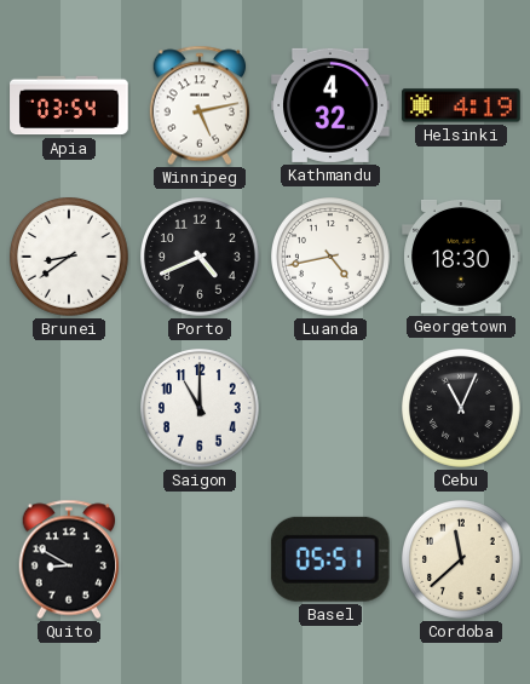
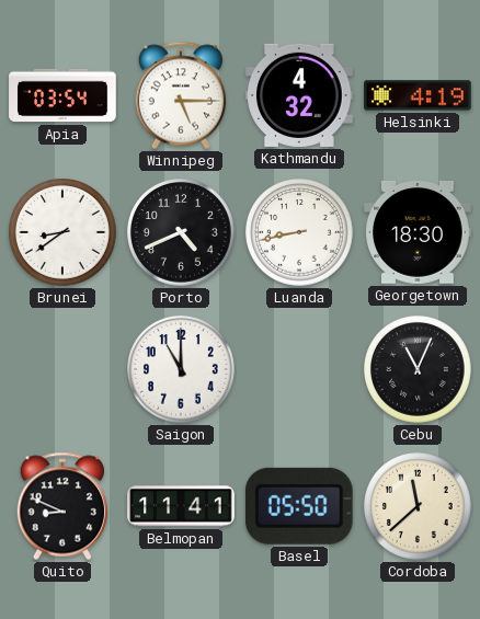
Winnipeg: 5:13 -> 5:15 (181, 95)
Luanda: 4:43 -> 8:43 (300, 233)
Quito: 8:50 -> 8:49 (62, 506)
Belmopan: none -> 11:41 (181, 506)
Basel: 05:51 -> 05:50 (299, 506)
